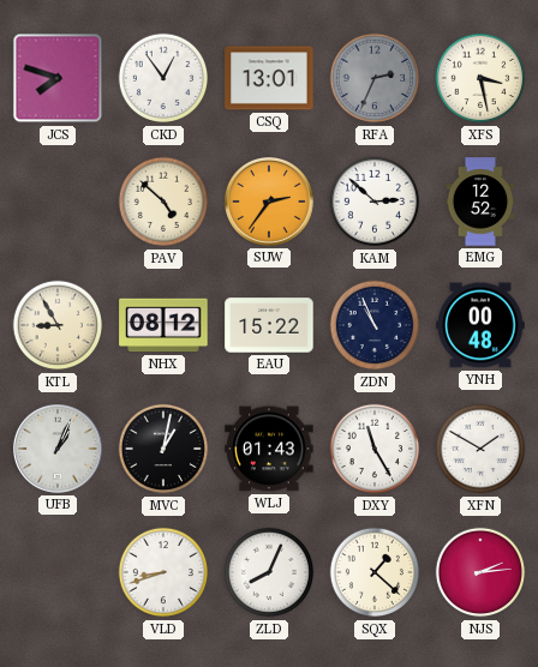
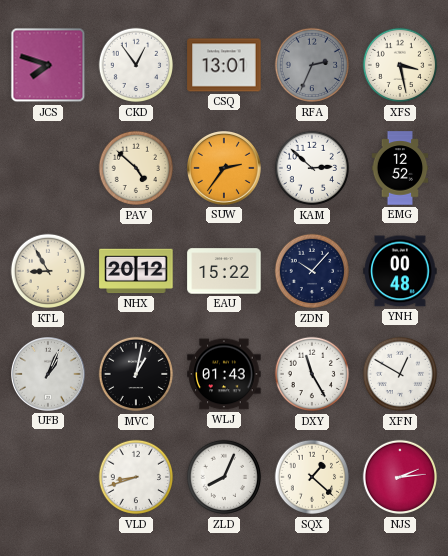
NHX: 08:12 -> 20:12 (136, 271)
ZDN: 10:56 -> 10:07 (312, 271)
XFN: 1:50 -> 12:50 (400, 374)
